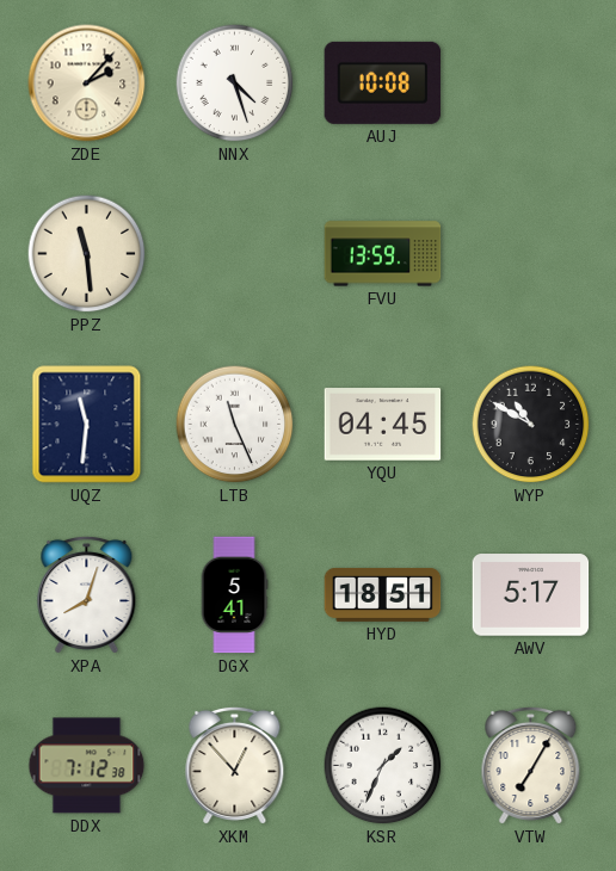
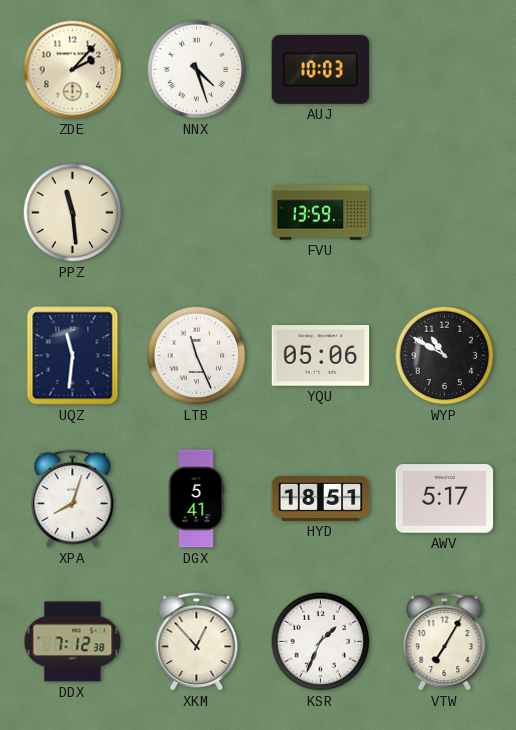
AUJ: 10:08 -> 10:03 (321, 69)
YQU: 04:45 -> 05:06 (321, 356)
